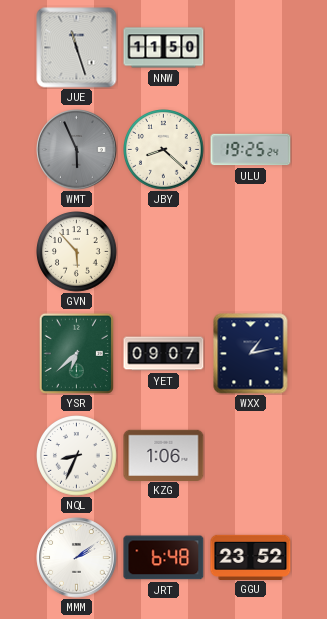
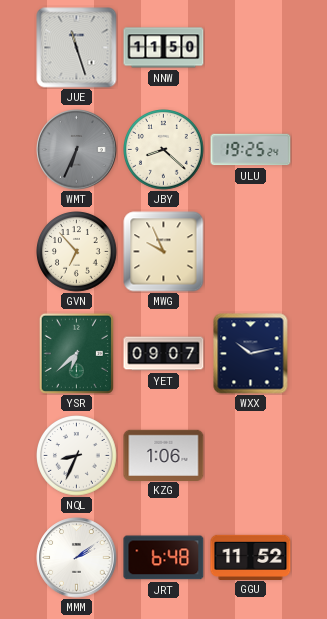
WMT: 5:56 -> 6:34 (77, 150)
GVN: 5:53 -> 6:53 (77, 252)
MWG: none -> 9:56 (164, 252)
WXX: 1:13 -> 10:13 (251, 354)
GGU: 23:52 -> 11:52 (251, 557)
